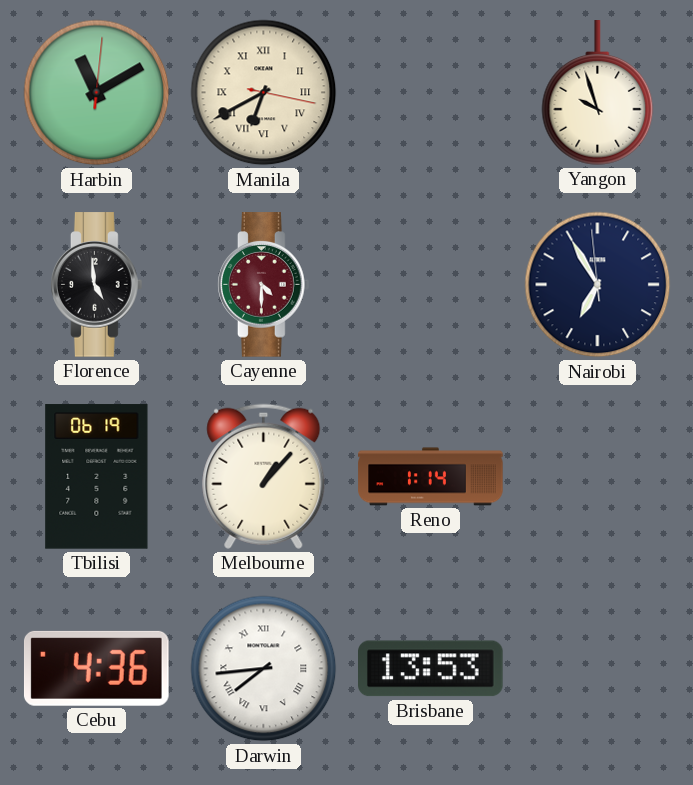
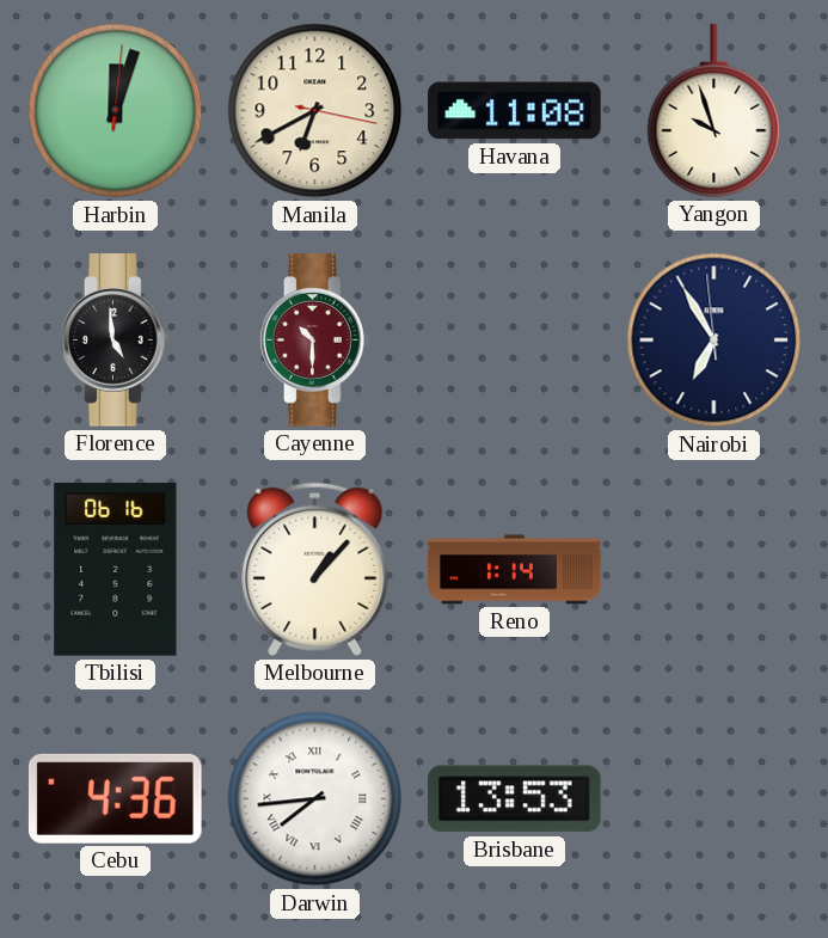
Harbin: 11:10 -> 12:03 (116, 111)
Manila numerals: Roman -> Arabic (315, 111)
Havana: none -> 11:08 (515, 111)
Cayenne: 4:30 -> 10:30 (315, 341)
Tbilisi: 06:19 -> 06:16 (116, 570)
